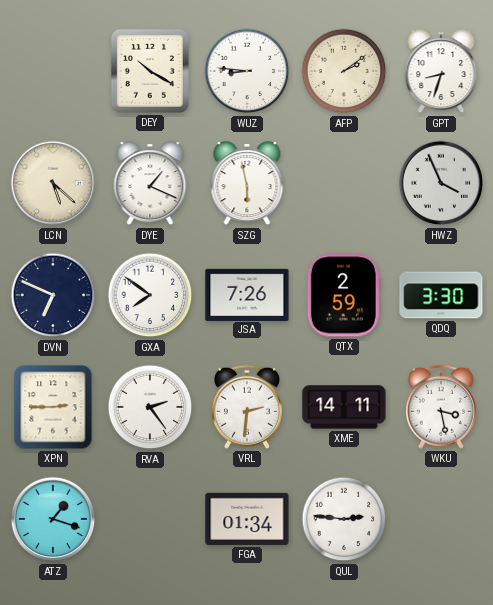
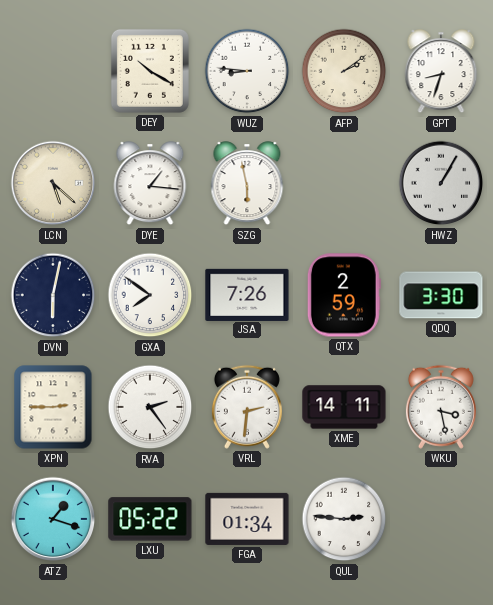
DYE: 1:19 -> 1:16 (150, 184)
HWZ: 3:56 -> 1:05 (441, 183)
DVN: 6:49 -> 6:02 (53, 295)
LXU: none -> 05:22 (150, 519)
